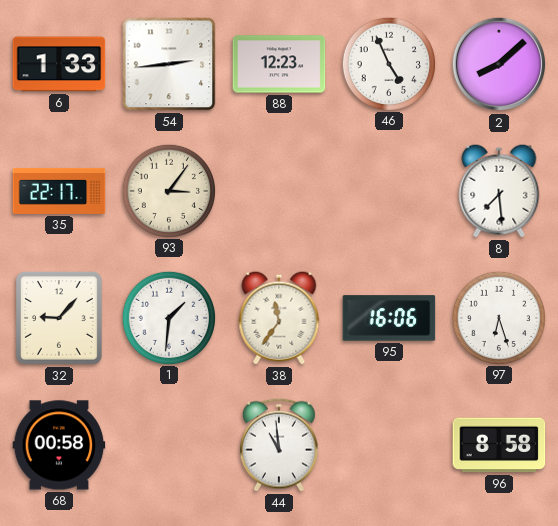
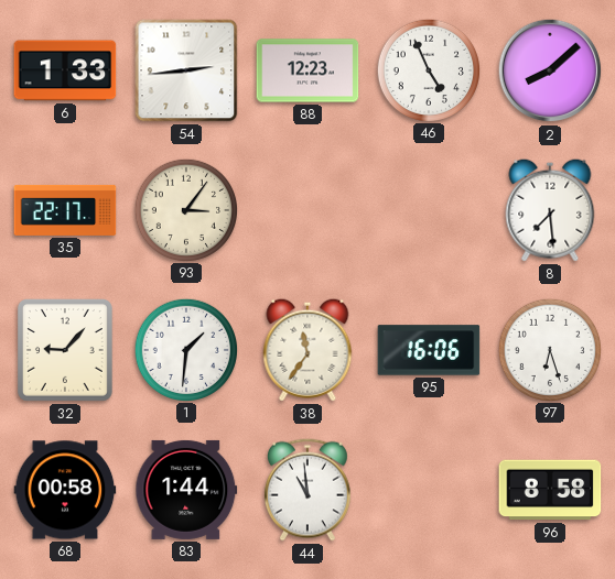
83: none -> 1:44 (186, 490)
